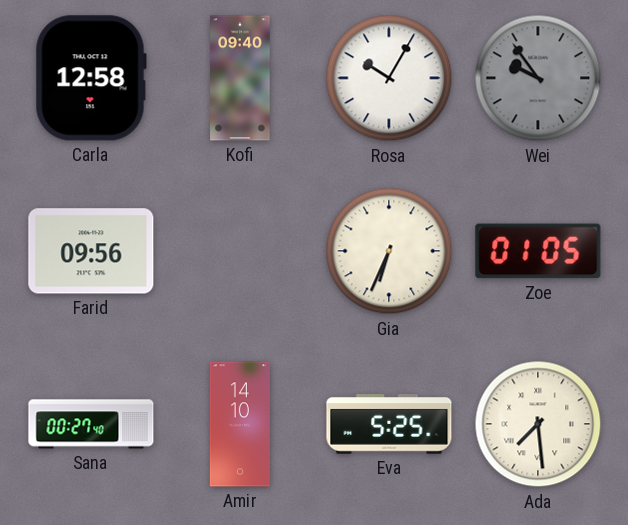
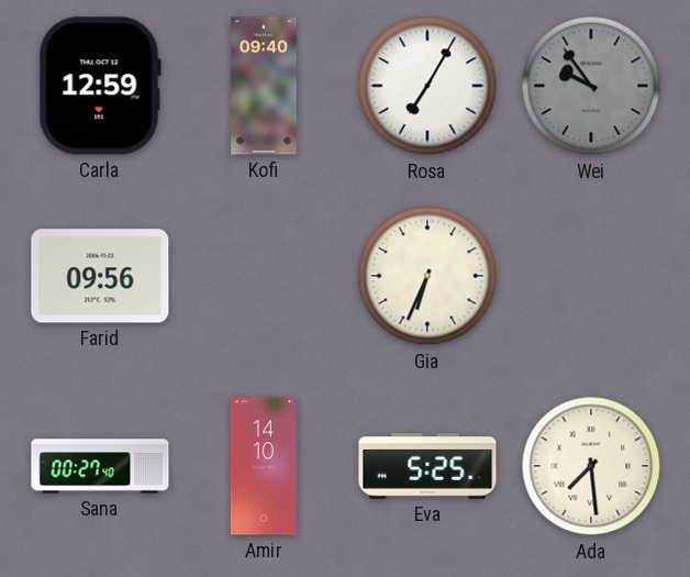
Carla: 12:58 -> 12:59 (100, 86)
Rosa: 10:05 -> 7:05 (427, 86)
Zoe: 01:05 -> none (538, 251)
